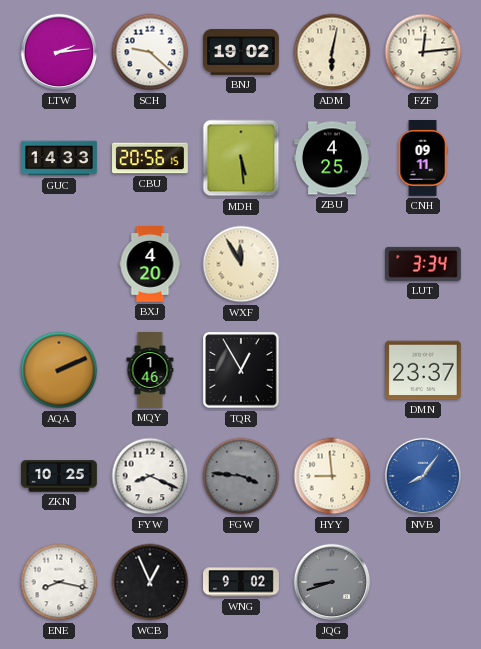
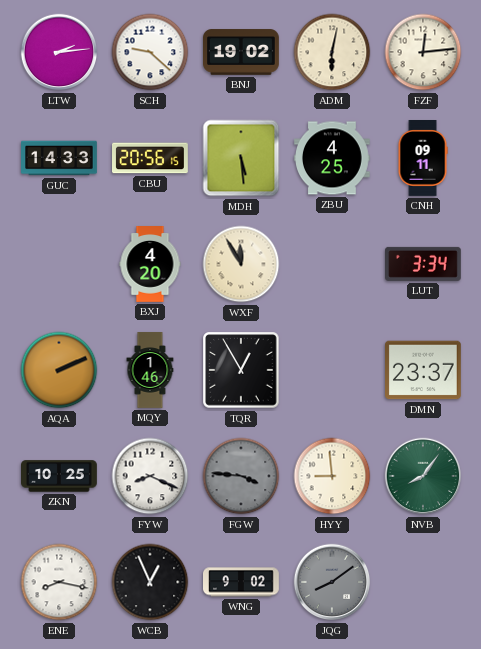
NVB dial: blue -> green (423, 476)
JQG: 8:42 -> 8:09 (332, 582)
